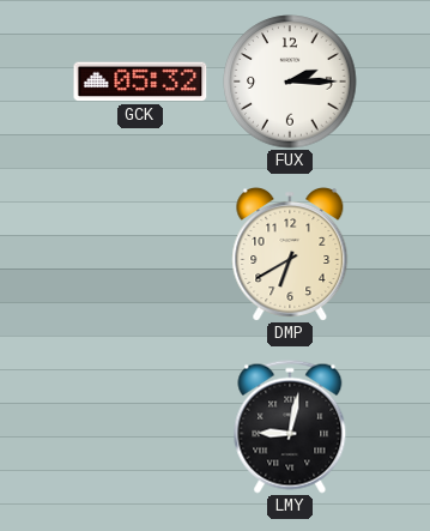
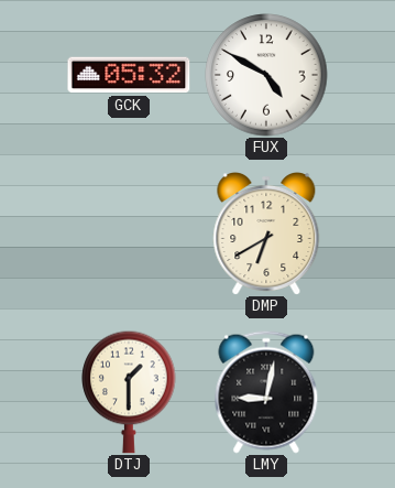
FUX: 2:15 -> 4:50 (266, 75)
DTJ: none -> 1:30 (129, 392)
